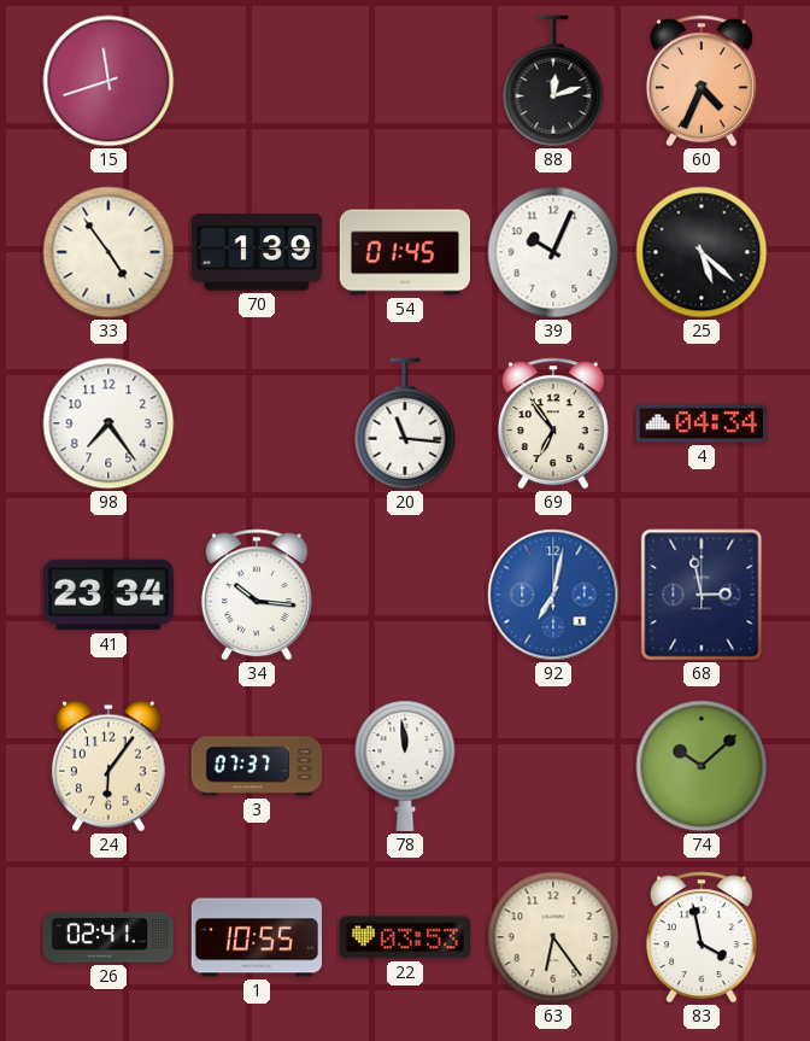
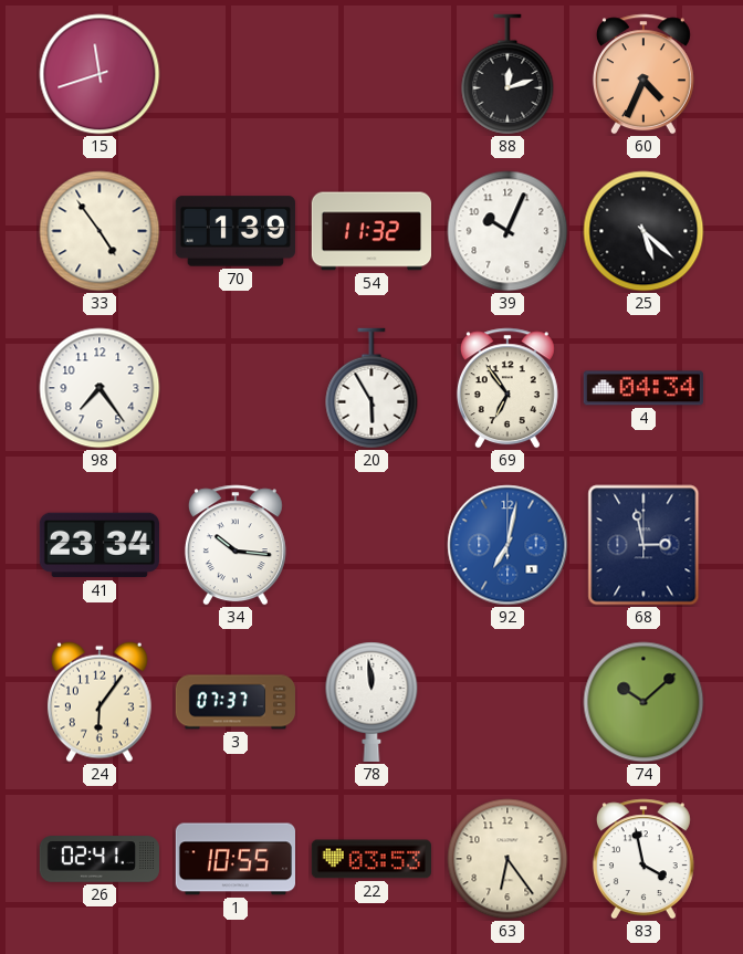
54: 01:45 -> 11:32 (370, 231)
20: 11:16 -> 5:55 (371, 388)
